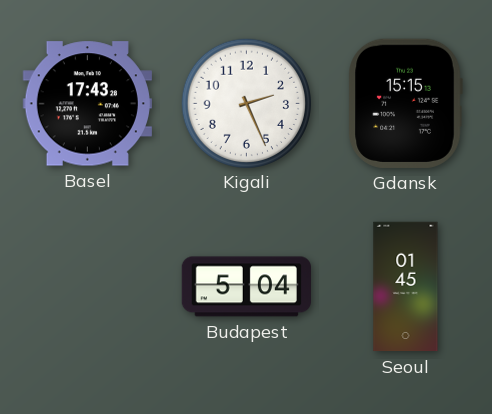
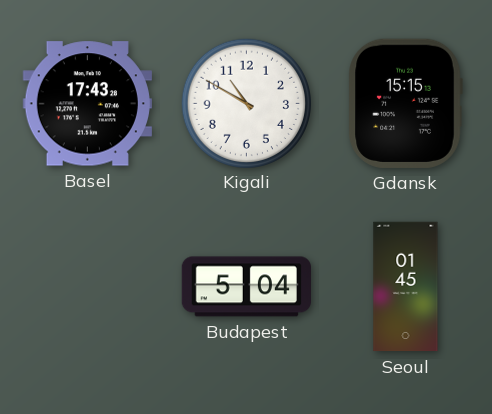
Kigali: 2:26 -> 10:50 (246, 103)
